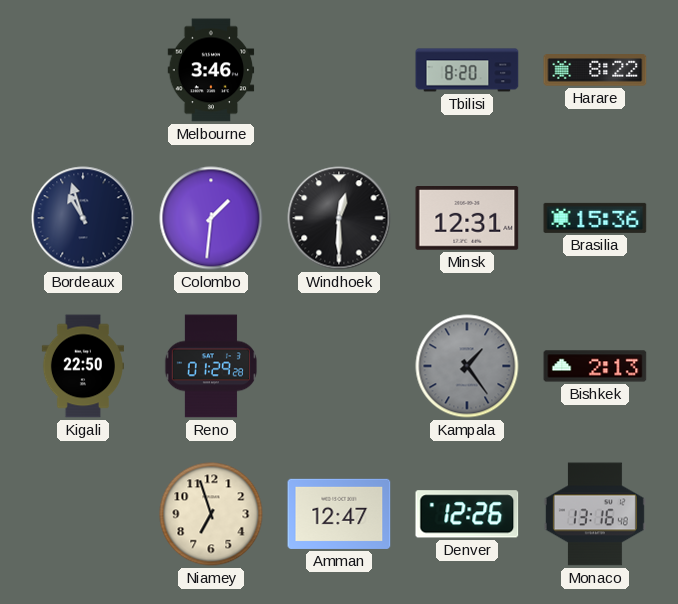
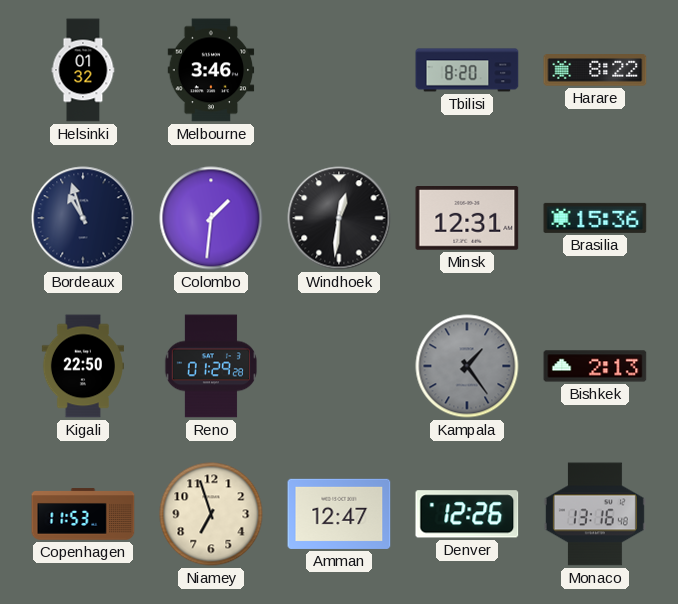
Helsinki: none -> 01:32 (83, 70)
Windhoek: 12:30 -> 12:31 (339, 218)
Copenhagen: none -> 11:53 (83, 514)
